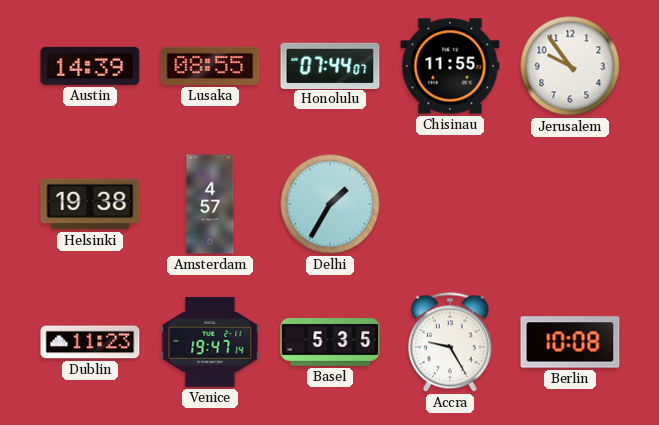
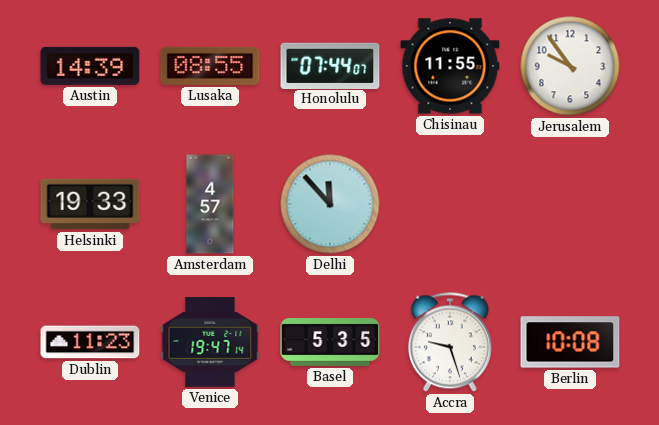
Helsinki: 19:38 -> 19:33 (90, 204)
Delhi: 1:35 -> 11:53 (330, 204)
Accra: 9:25 -> 9:27 (450, 342)
